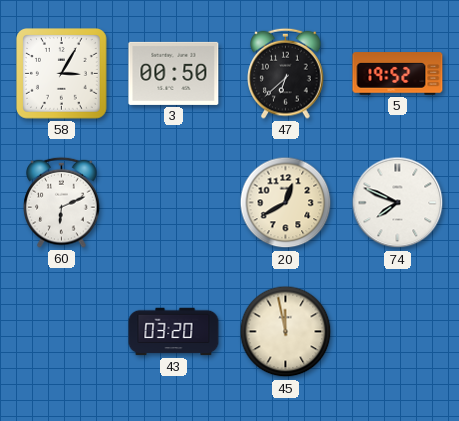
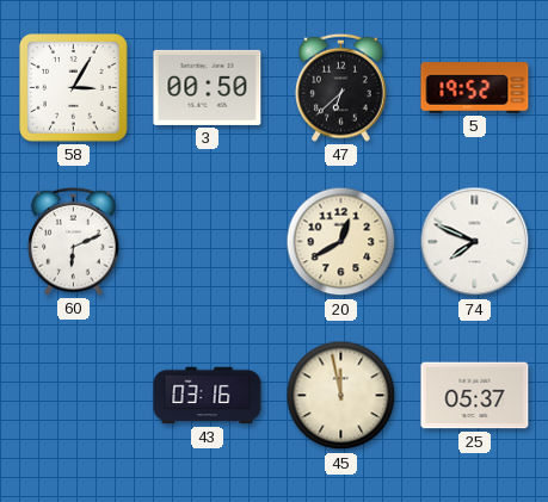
43: 03:20 -> 03:16 (208, 396)
25: none -> 05:37 (475, 396)
